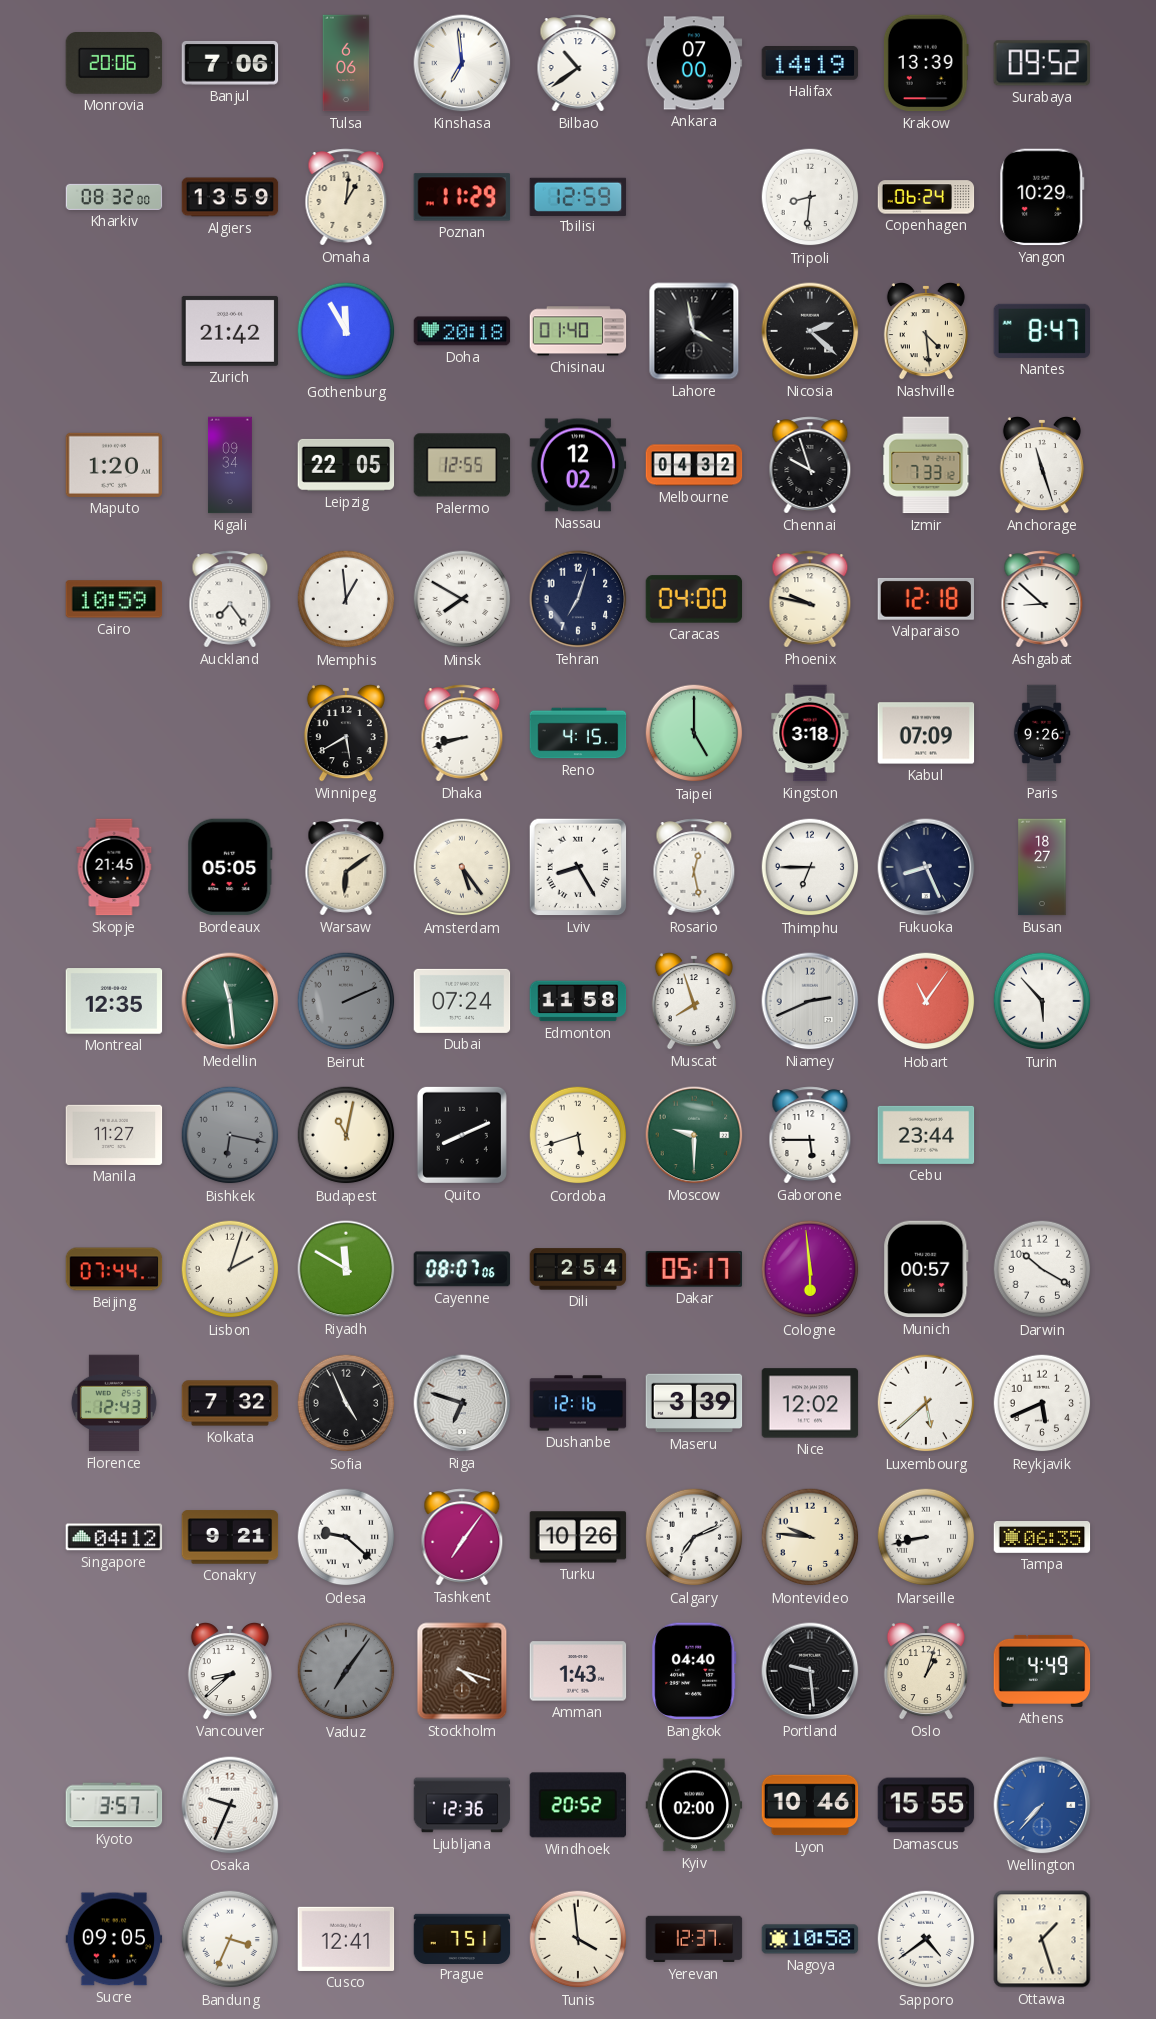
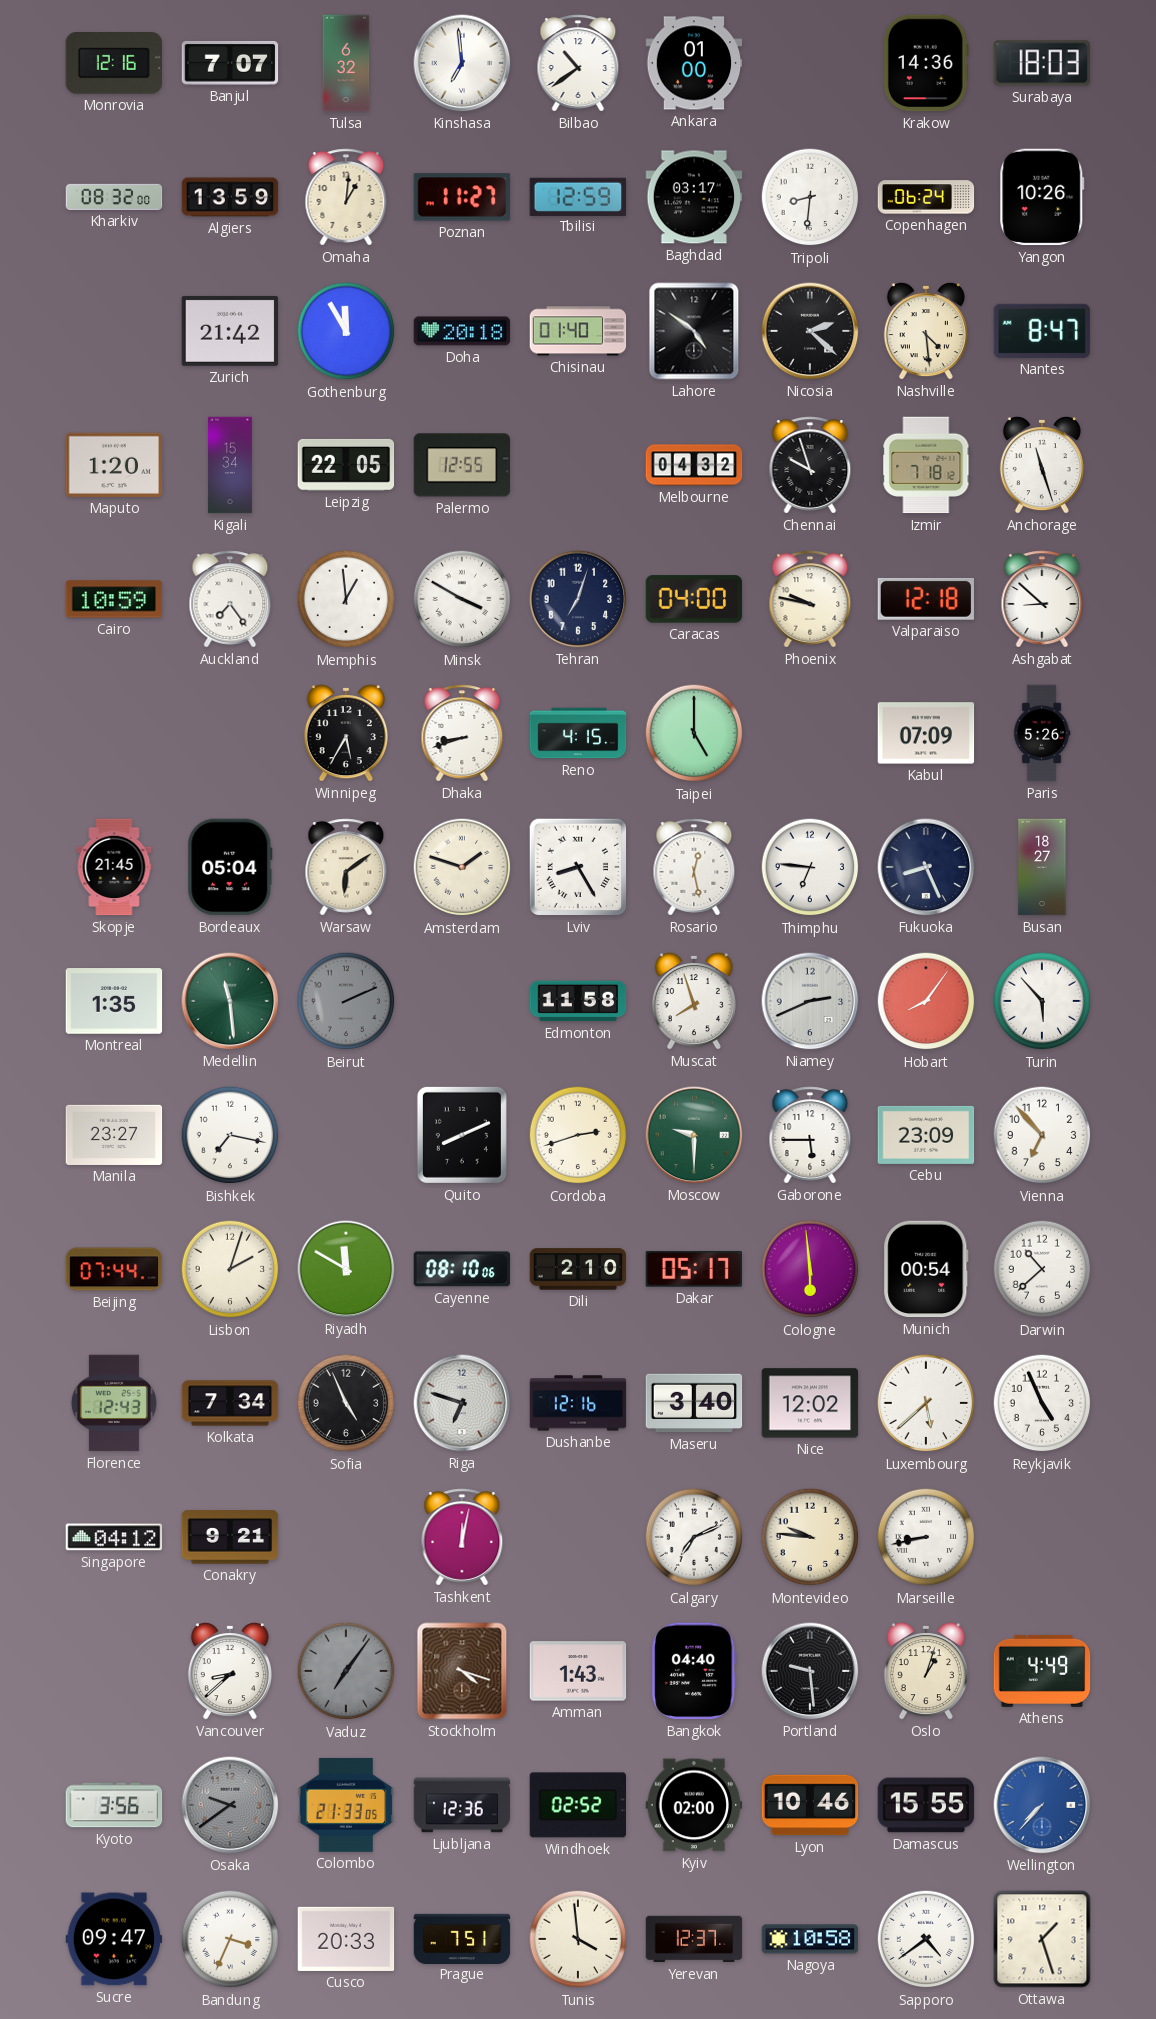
Monrovia: 20:06 -> 12:16 (114, 63)
Banjul: 7:06 -> 7:07 (230, 63)
Tulsa: 6:06 -> 6:32 (346, 63)
Ankara: 07:00 -> 01:00 (694, 63)
Halifax: 14:19 -> none (810, 64)
Krakow: 13:39 -> 14:36 (926, 63)
Surabaya: 09:52 -> 18:03 (1041, 63)
Poznan: 11:29 -> 11:27 (462, 197)
Baghdad: none -> 03:17 (694, 197)
Yangon: 10:29 -> 10:26 (1042, 197)
Lahore: 3:58 -> 4:51 (694, 331)
Kigali: 09:34 -> 15:34 (230, 465)
Nassau: 12:02 -> none (578, 465)
Izmir: 7:33 -> 7:18 (926, 465)
Minsk: 7:50 -> 3:50 (462, 599)
Winnipeg: 5:40 -> 5:35 (346, 734)
Kingston: 3:18 -> none (810, 733)
Paris: 9:26 -> 5:26 (1042, 733)
Bordeaux: 05:05 -> 05:04 (230, 867)
Amsterdam: 5:24 -> 1:48 (462, 867)
Thimphu: 6:45 -> 6:46 (810, 867)
Montreal: 12:35 -> 1:35 (114, 1001)
Dubai: 07:24 -> none (462, 1001)
Hobart: 11:06 -> 8:06 (926, 1001)
Manila: 11:27 -> 23:27 (114, 1135)
Bishkek: 6:17 -> 7:17 (230, 1135)
Bishkek dial: grey -> white (230, 1135)
Budapest: 11:02 -> none (346, 1135)
Cordoba: 5:42 -> 2:42 (578, 1135)
Cebu: 23:44 -> 23:09 (926, 1135)
Vienna: none -> 6:53 (1042, 1135)
Cayenne: 08:07 -> 08:10 (462, 1269)
Dili: 2:54 -> 2:10 (578, 1269)
Munich: 00:57 -> 00:54 (926, 1269)
Darwin: 10:20 -> 10:38 (1042, 1269)
Kolkata: 7:32 -> 7:34 (230, 1403)
Maseru: 3:39 -> 3:40 (694, 1403)
Reykjavik: 5:41 -> 4:56 (1042, 1403)
Odesa: 9:22 -> none (346, 1537)
Tashkent: 7:06 -> 12:02 (462, 1537)
Turku: 10:26 -> none (578, 1537)
Tampa: 06:35 -> none (1042, 1538)
Kyoto: 3:57 -> 3:56 (114, 1805)
Osaka: 9:34 -> 9:39 (230, 1805)
Osaka dial: white -> grey (230, 1805)
Colombo: none -> 21:33 (346, 1805)
Windhoek: 20:52 -> 02:52 (578, 1805)
Sucre: 09:05 -> 09:47 (114, 1939)
Cusco: 12:41 -> 20:33 (346, 1939)
